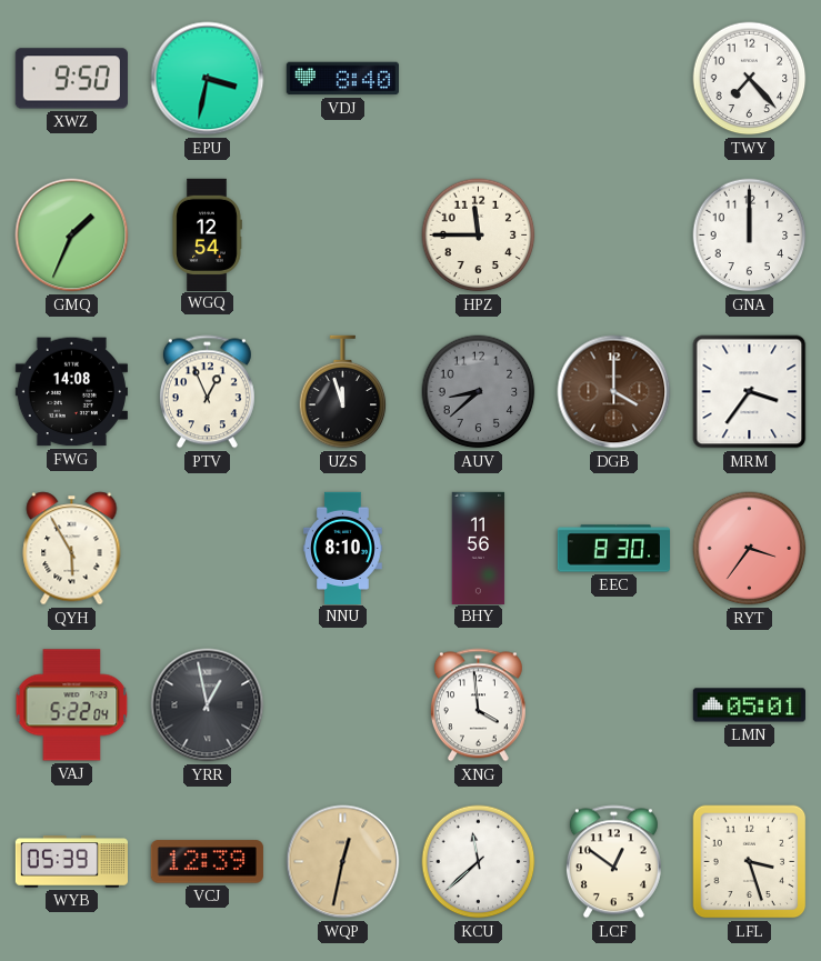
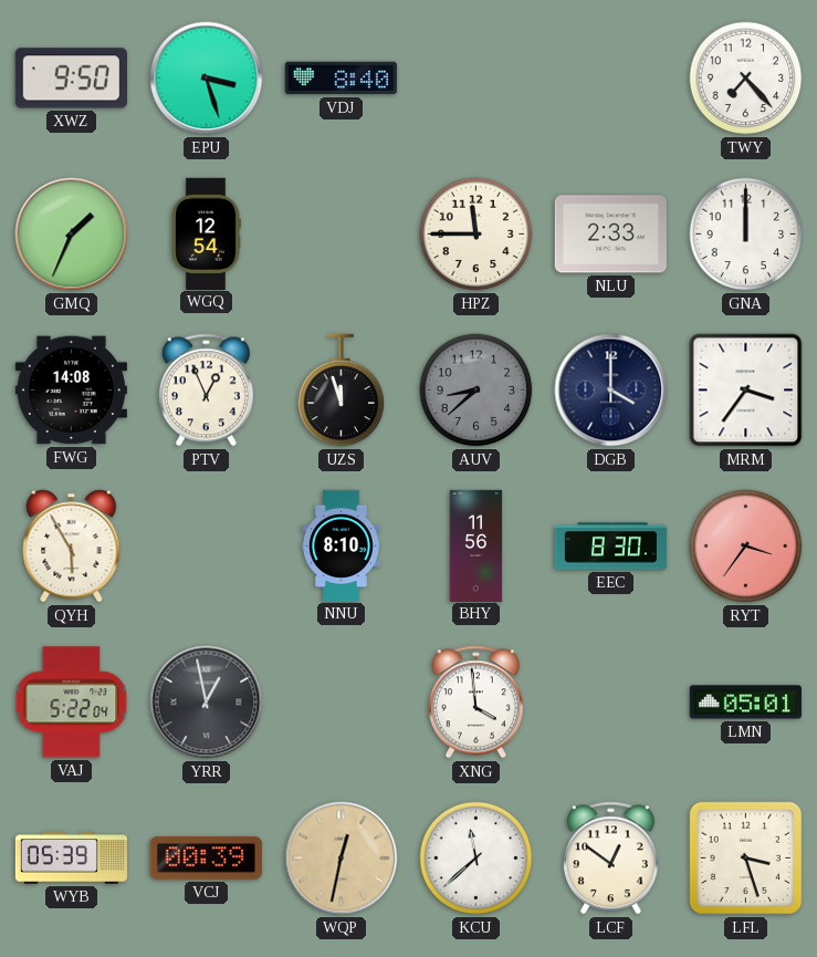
EPU: 3:32 -> 3:27 (207, 79)
NLU: none -> 2:33 (610, 235)
DGB dial: brown -> navy (611, 391)
VCJ: 12:39 -> 00:39 (206, 859)
